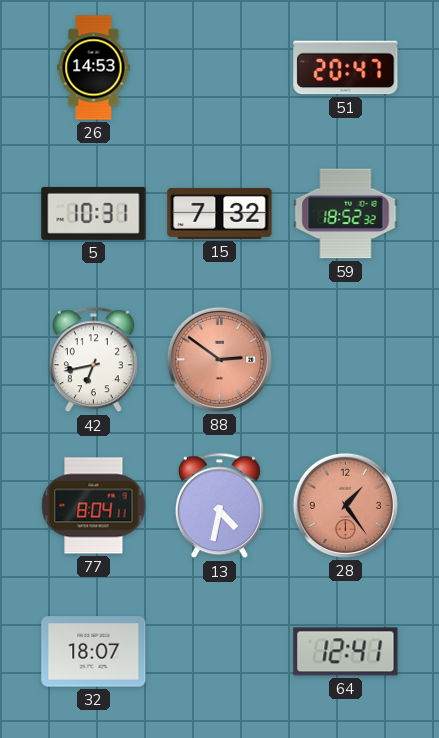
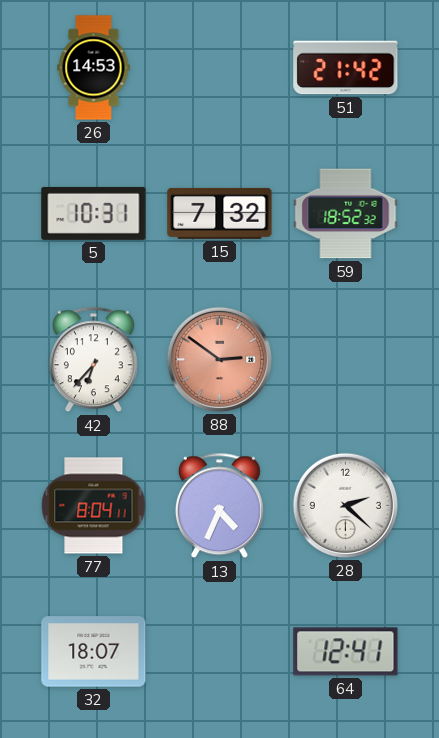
51: 20:47 -> 21:42 (346, 68)
42: 6:43 -> 6:37 (93, 360)
13: 4:32 -> 4:34 (219, 506)
28: 1:24 -> 2:22 (345, 505)
28 dial: salmon -> white (345, 505)
